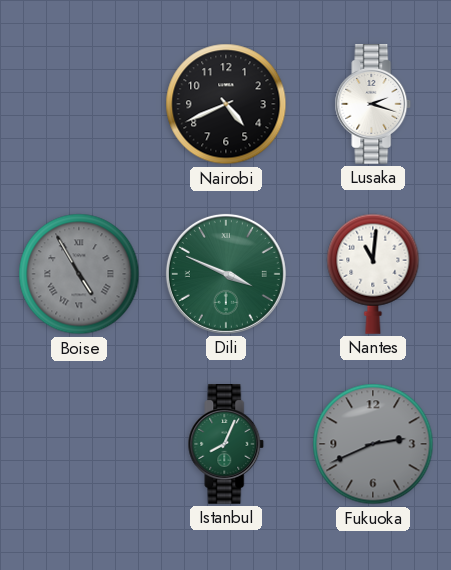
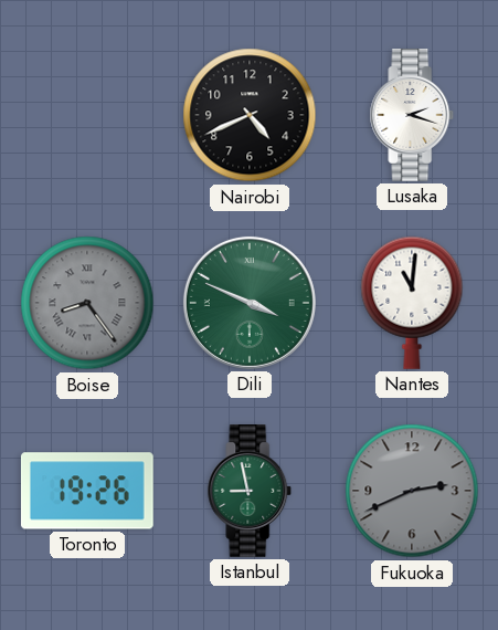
Boise: 4:55 -> 8:24 (87, 303)
Toronto: none -> 19:26 (87, 491)
Istanbul: 8:04 -> 8:58 (250, 492)
